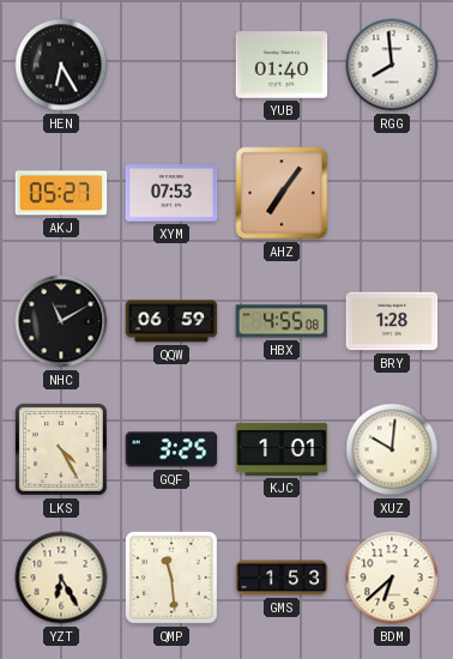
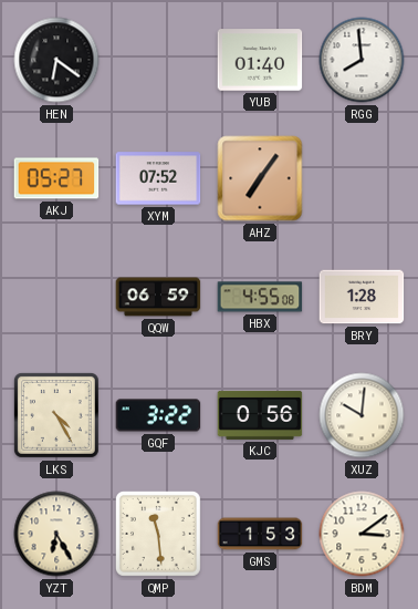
HEN: 6:25 -> 6:21 (56, 60)
XYM: 07:53 -> 07:52 (158, 178)
NHC: 11:10 -> none (61, 321)
GQF: 3:25 -> 3:22 (158, 415)
KJC: 1:01 -> 0:56 (260, 415)
BDM: 6:38 -> 3:09 (362, 534)
